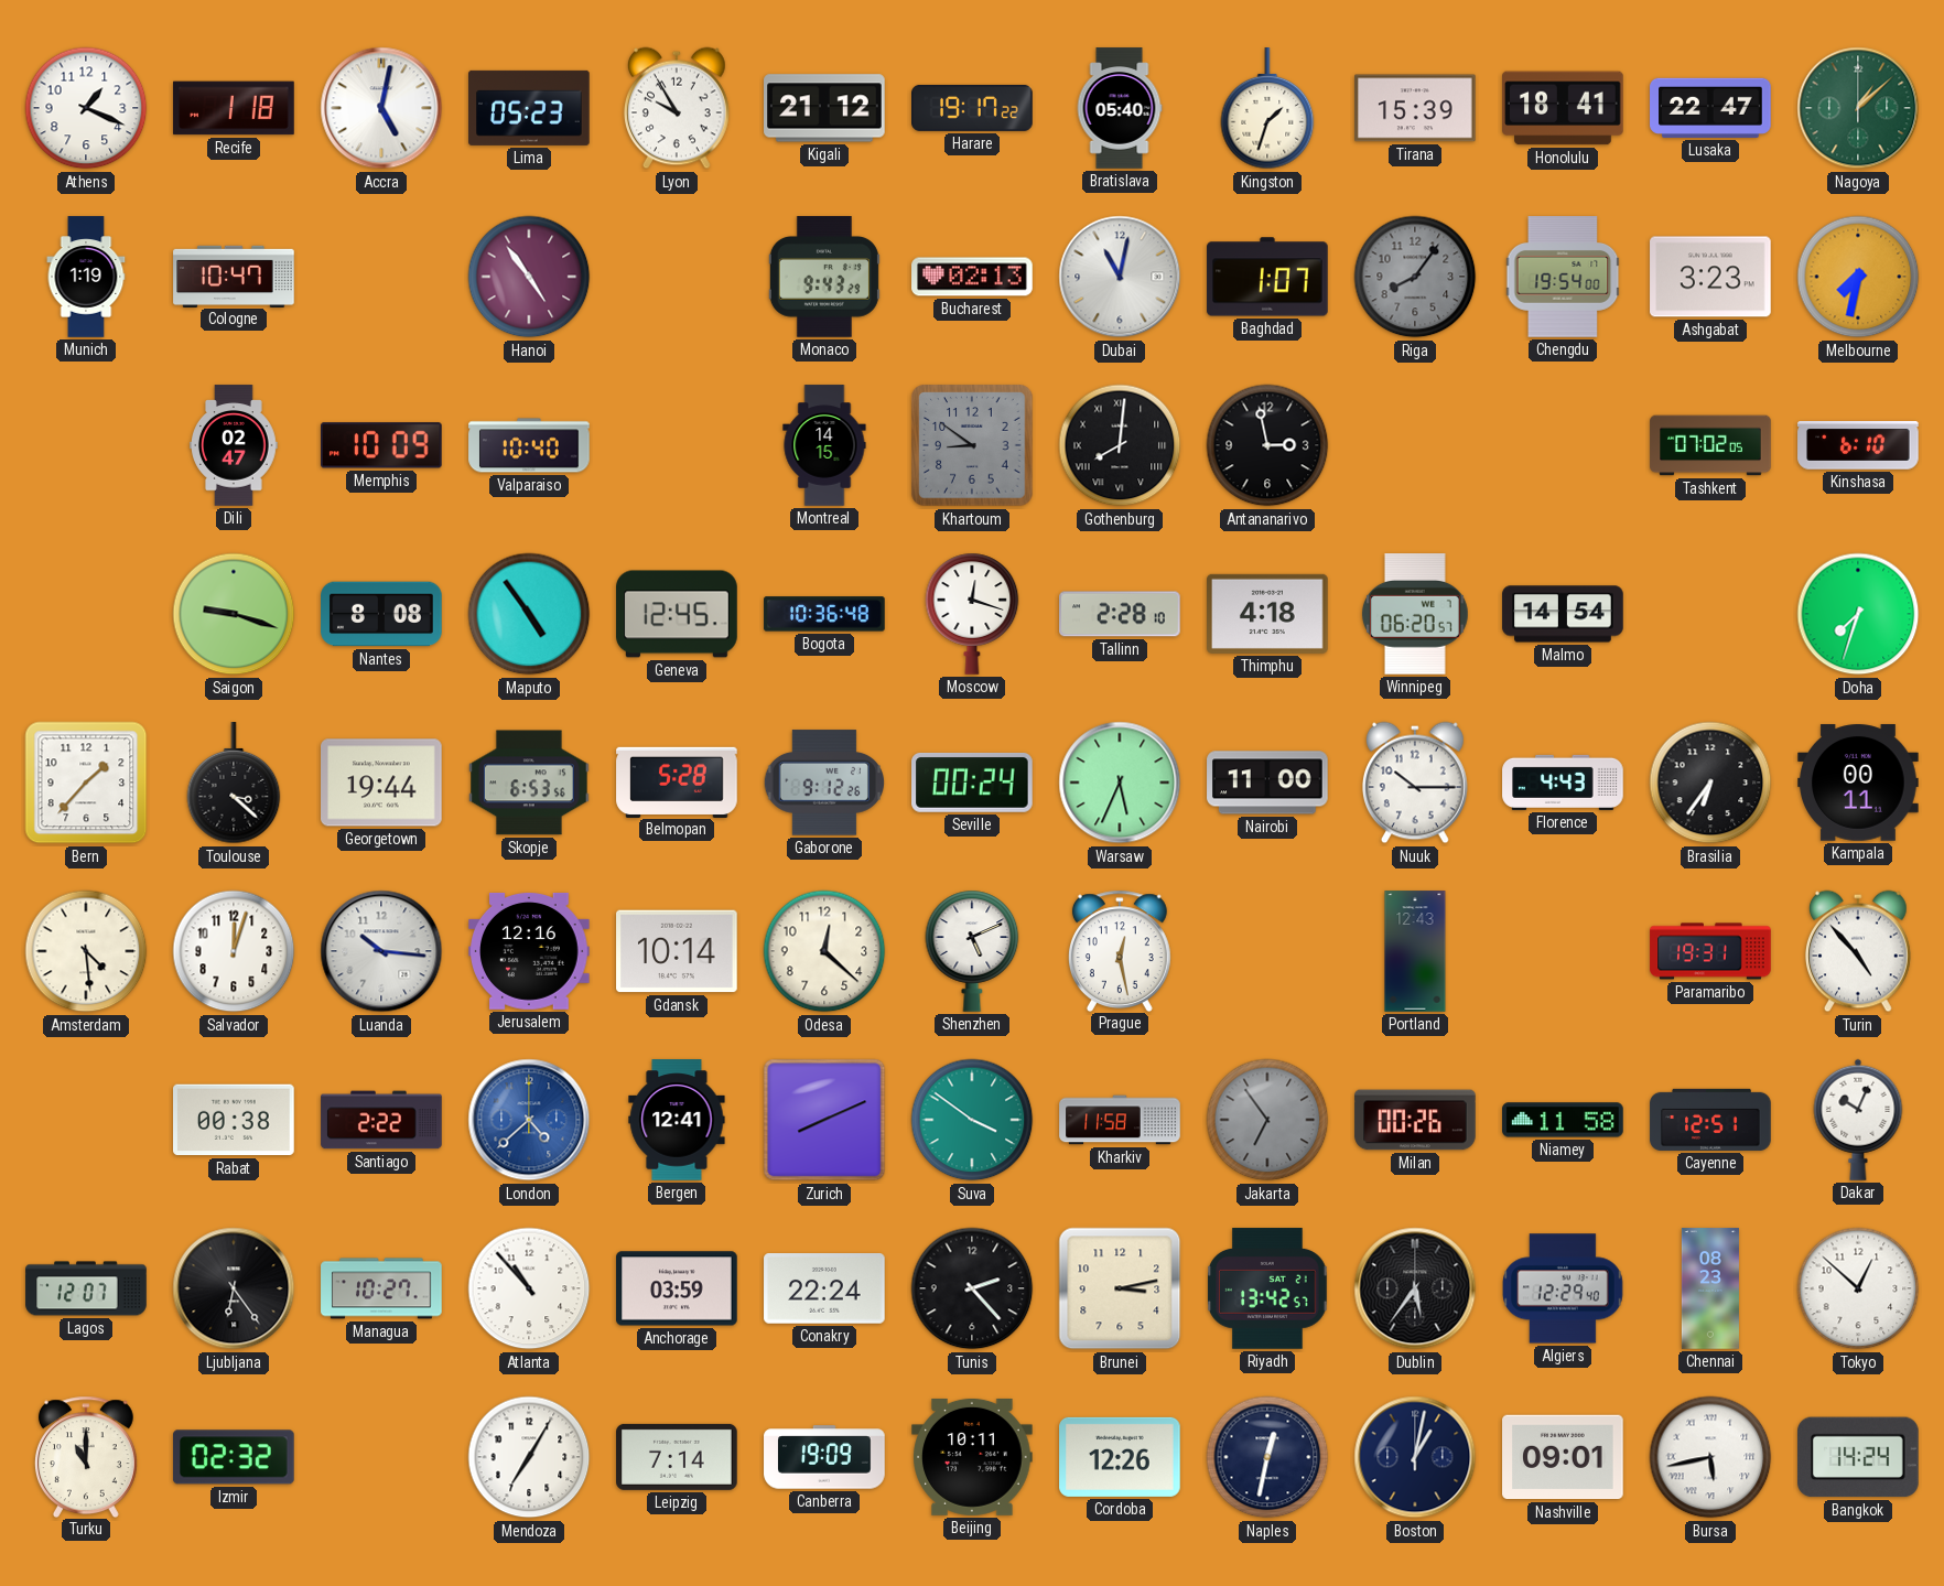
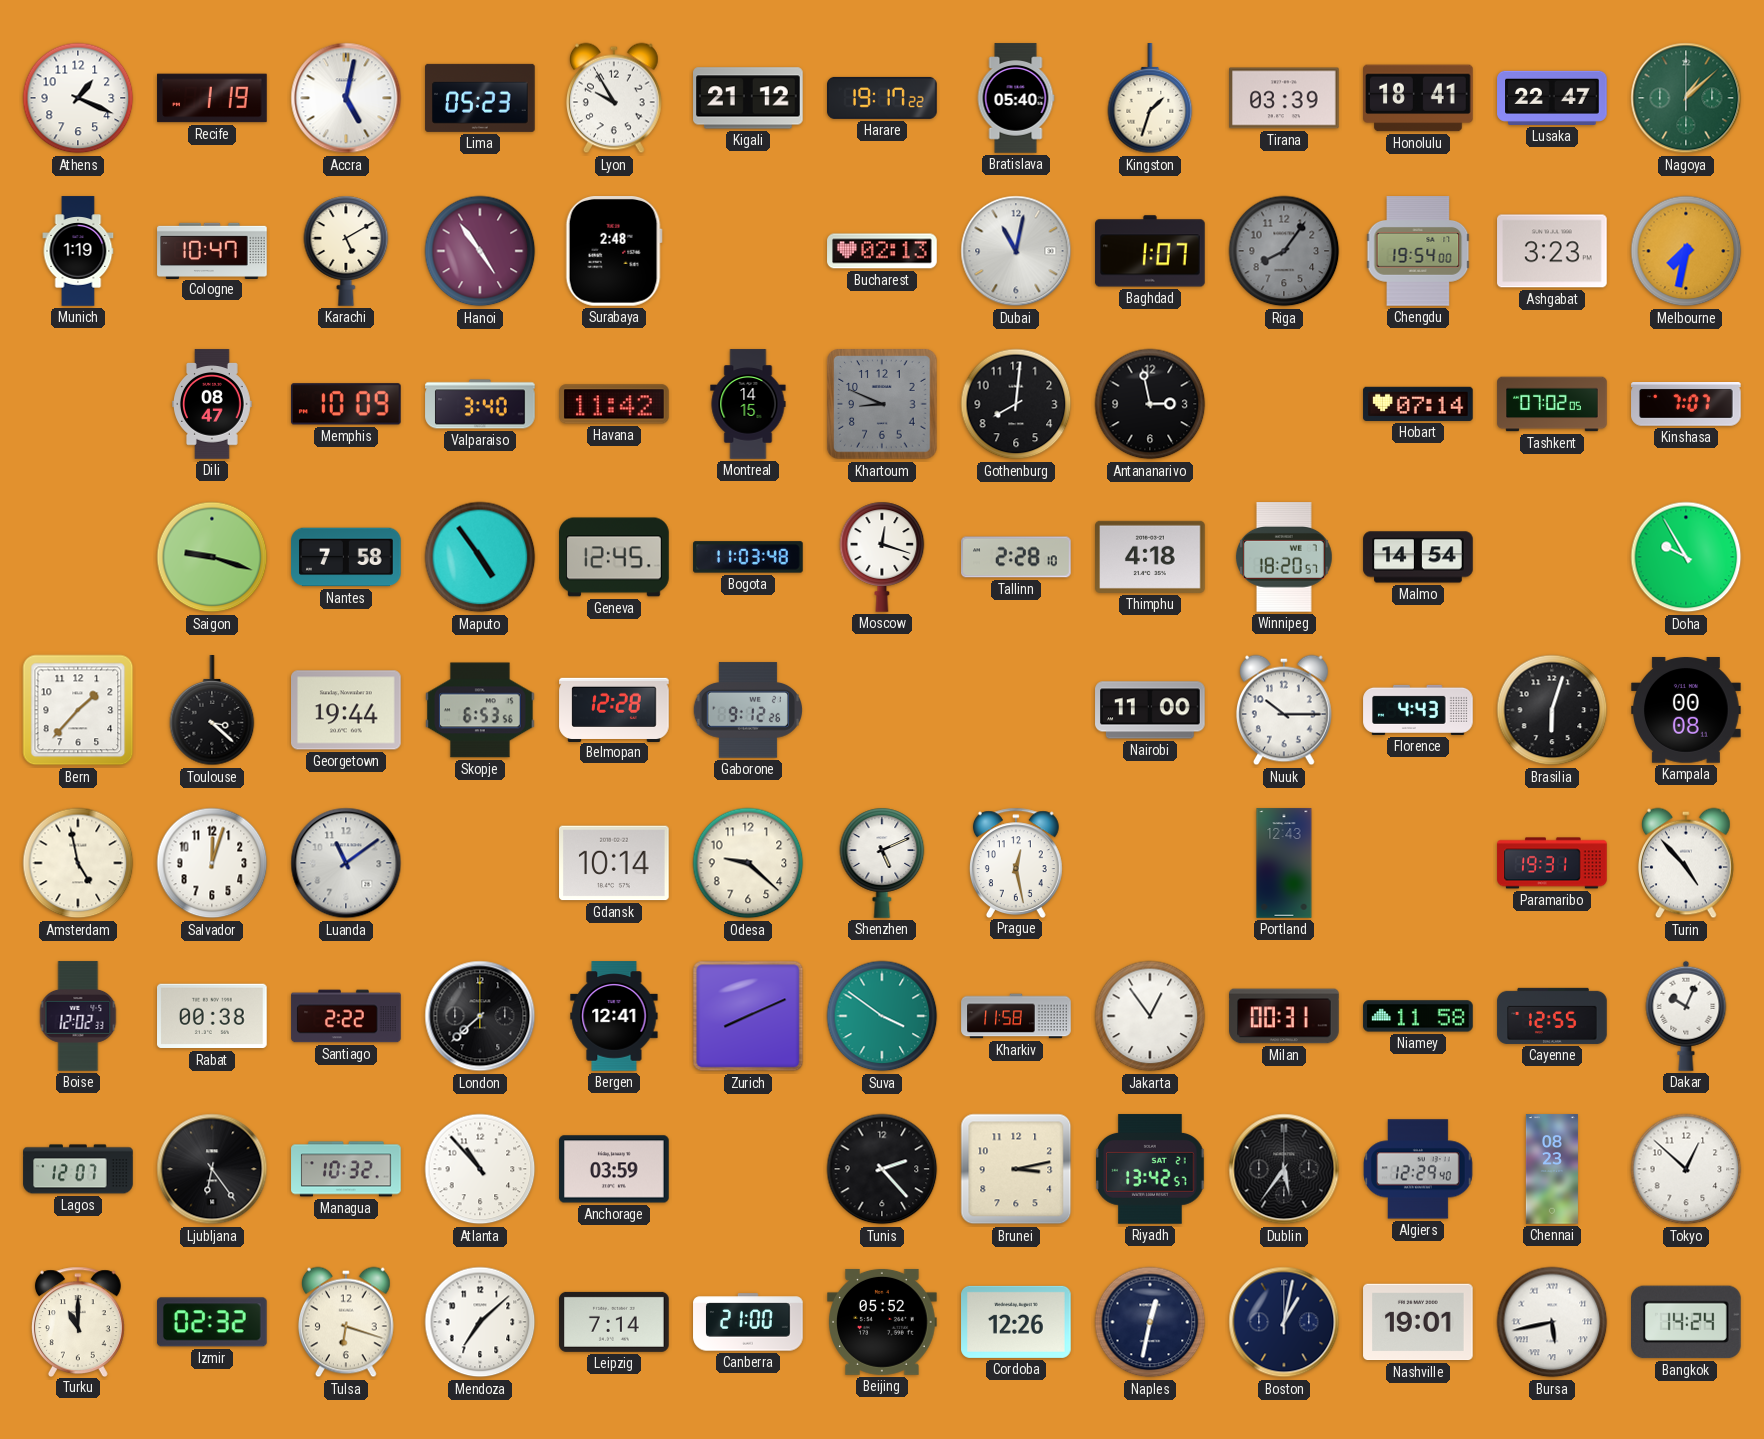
Recife: 1:18 -> 1:19 (212, 98)
Tirana: 15:39 -> 03:39 (1284, 98)
Karachi: none -> 5:10 (346, 251)
Surabaya: none -> 2:48 (614, 252)
Monaco: 9:43 -> none (824, 277)
Dili: 02:47 -> 08:47 (213, 404)
Valparaiso: 10:40 -> 3:40 (480, 404)
Havana: none -> 11:42 (614, 404)
Khartoum: 8:51 -> 8:49 (882, 404)
Gothenburg numerals: Roman -> Arabic (1016, 404)
Hobart: none -> 07:14 (1418, 404)
Kinshasa: 6:10 -> 7:07 (1686, 405)
Nantes: 8:08 -> 7:58 (346, 557)
Bogota: 10:36 -> 11:03 (748, 557)
Winnipeg: 06:20 -> 18:20 (1284, 557)
Doha: 7:33 -> 9:55 (1686, 557)
Belmopan: 5:28 -> 12:28 (614, 709)
Seville: 00:24 -> none (972, 783)
Warsaw: 5:34 -> none (1120, 783)
Brasilia: 6:36 -> 6:03 (1552, 710)
Kampala: 00:11 -> 00:08 (1686, 710)
Amsterdam: 4:29 -> 4:58 (78, 863)
Luanda: 10:16 -> 11:09 (346, 863)
Jerusalem: 12:16 -> none (529, 951)
Odesa: 12:22 -> 9:22 (748, 863)
Boise: none -> 12:02 (78, 1016)
London: 4:38 -> 7:38 (480, 1016)
London dial: blue -> black (480, 1016)
Jakarta: 6:54 -> 12:54 (1150, 1016)
Jakarta dial: grey -> white (1150, 1016)
Milan: 00:26 -> 00:31 (1284, 1016)
Cayenne: 12:51 -> 12:55 (1552, 1016)
Managua: 10:27 -> 10:32 (346, 1169)
Conakry: 22:24 -> none (824, 1290)
Tulsa: none -> 6:18 (346, 1322)
Mendoza: 7:05 -> 7:08 (480, 1322)
Canberra: 19:09 -> 21:00 (748, 1322)
Beijing: 10:11 -> 05:52 (882, 1322)
Nashville: 09:01 -> 19:01 (1418, 1322)
